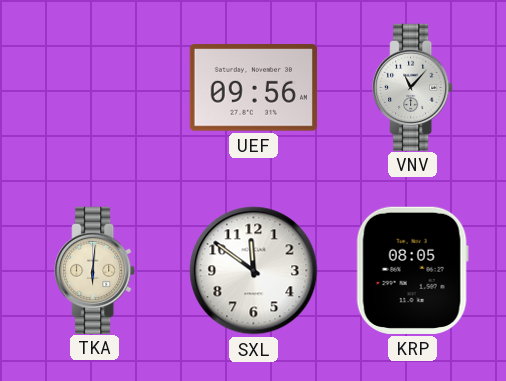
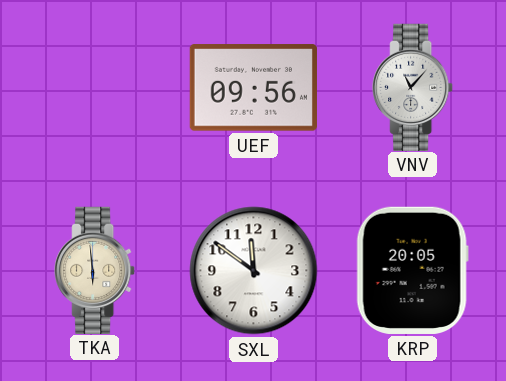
TKA: 6:01 -> 5:59 (95, 270)
KRP: 08:05 -> 20:05 (412, 270)
